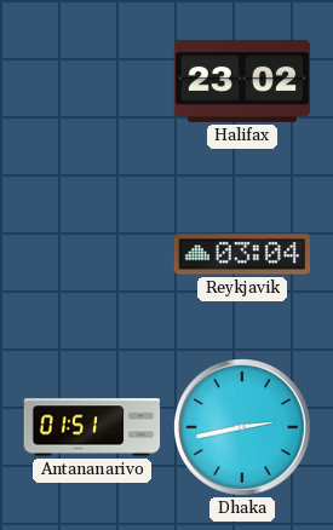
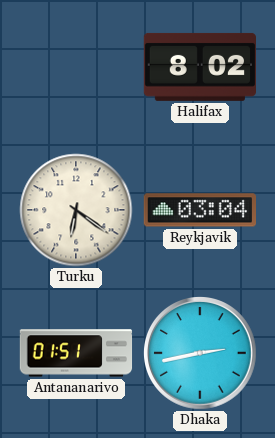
Halifax: 23:02 -> 8:02 (199, 67)
Turku: none -> 6:21 (76, 210)
